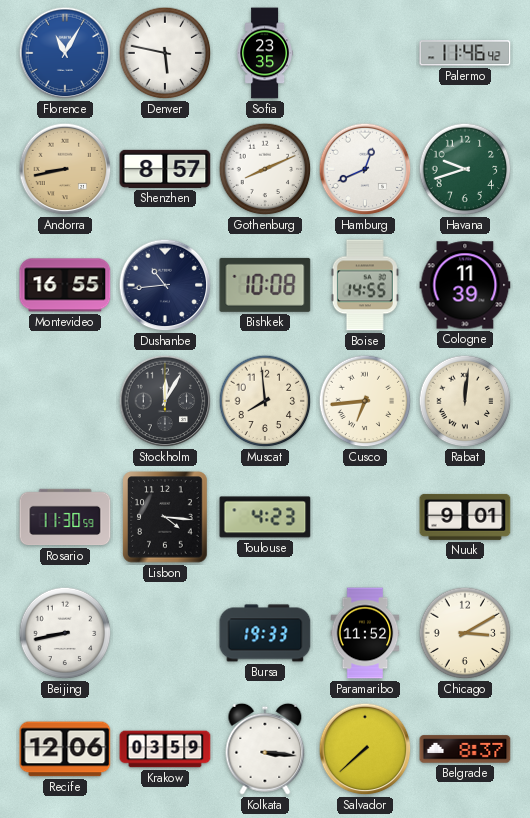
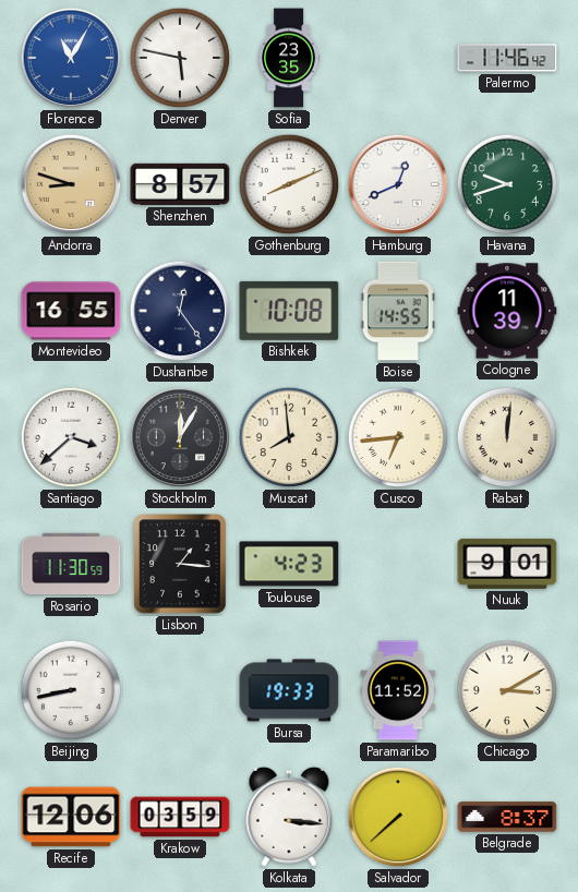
Andorra: 8:43 -> 8:48 (71, 184)
Dushanbe: 10:44 -> 12:24 (180, 311)
Santiago: none -> 3:38 (71, 437)
Lisbon: 4:16 -> 1:16 (180, 564)
